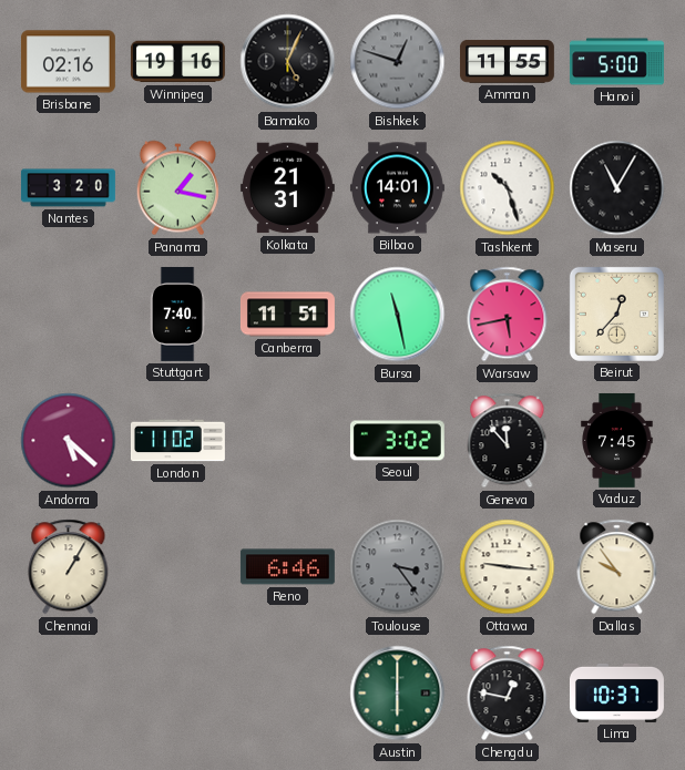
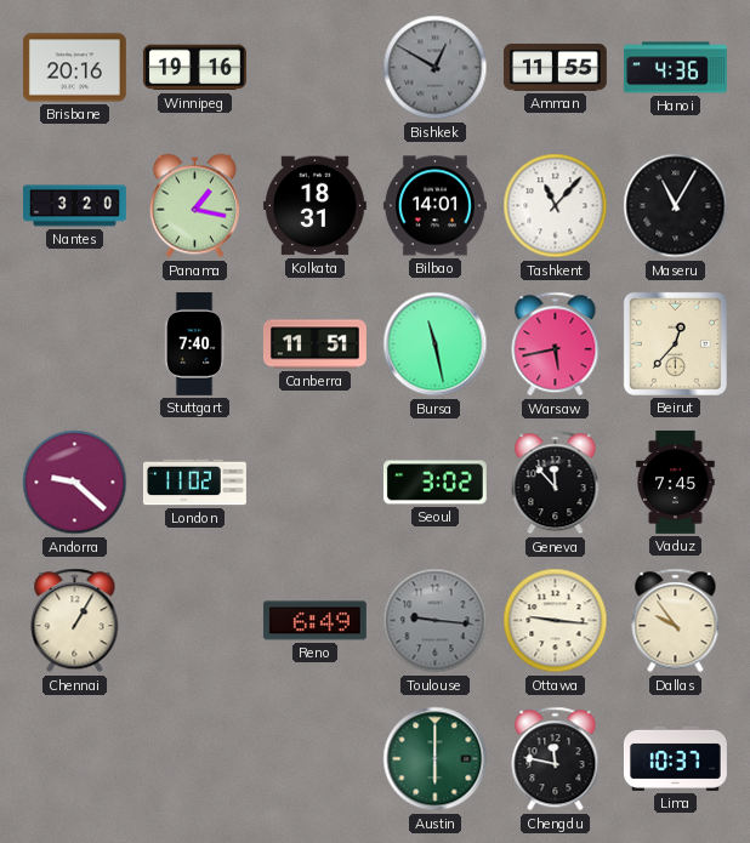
Brisbane: 02:16 -> 20:16 (74, 68)
Bamako: 5:04 -> none (288, 62)
Bishkek: 12:48 -> 12:50 (436, 68)
Hanoi: 5:00 -> 4:36 (675, 68)
Kolkata: 21:31 -> 18:31 (314, 206)
Tashkent: 10:27 -> 11:07 (556, 206)
Andorra: 5:22 -> 9:22 (75, 483)
Reno: 6:46 -> 6:49 (314, 621)
Toulouse: 3:24 -> 9:16 (436, 621)
Chengdu: 12:47 -> 11:47 (556, 759)
